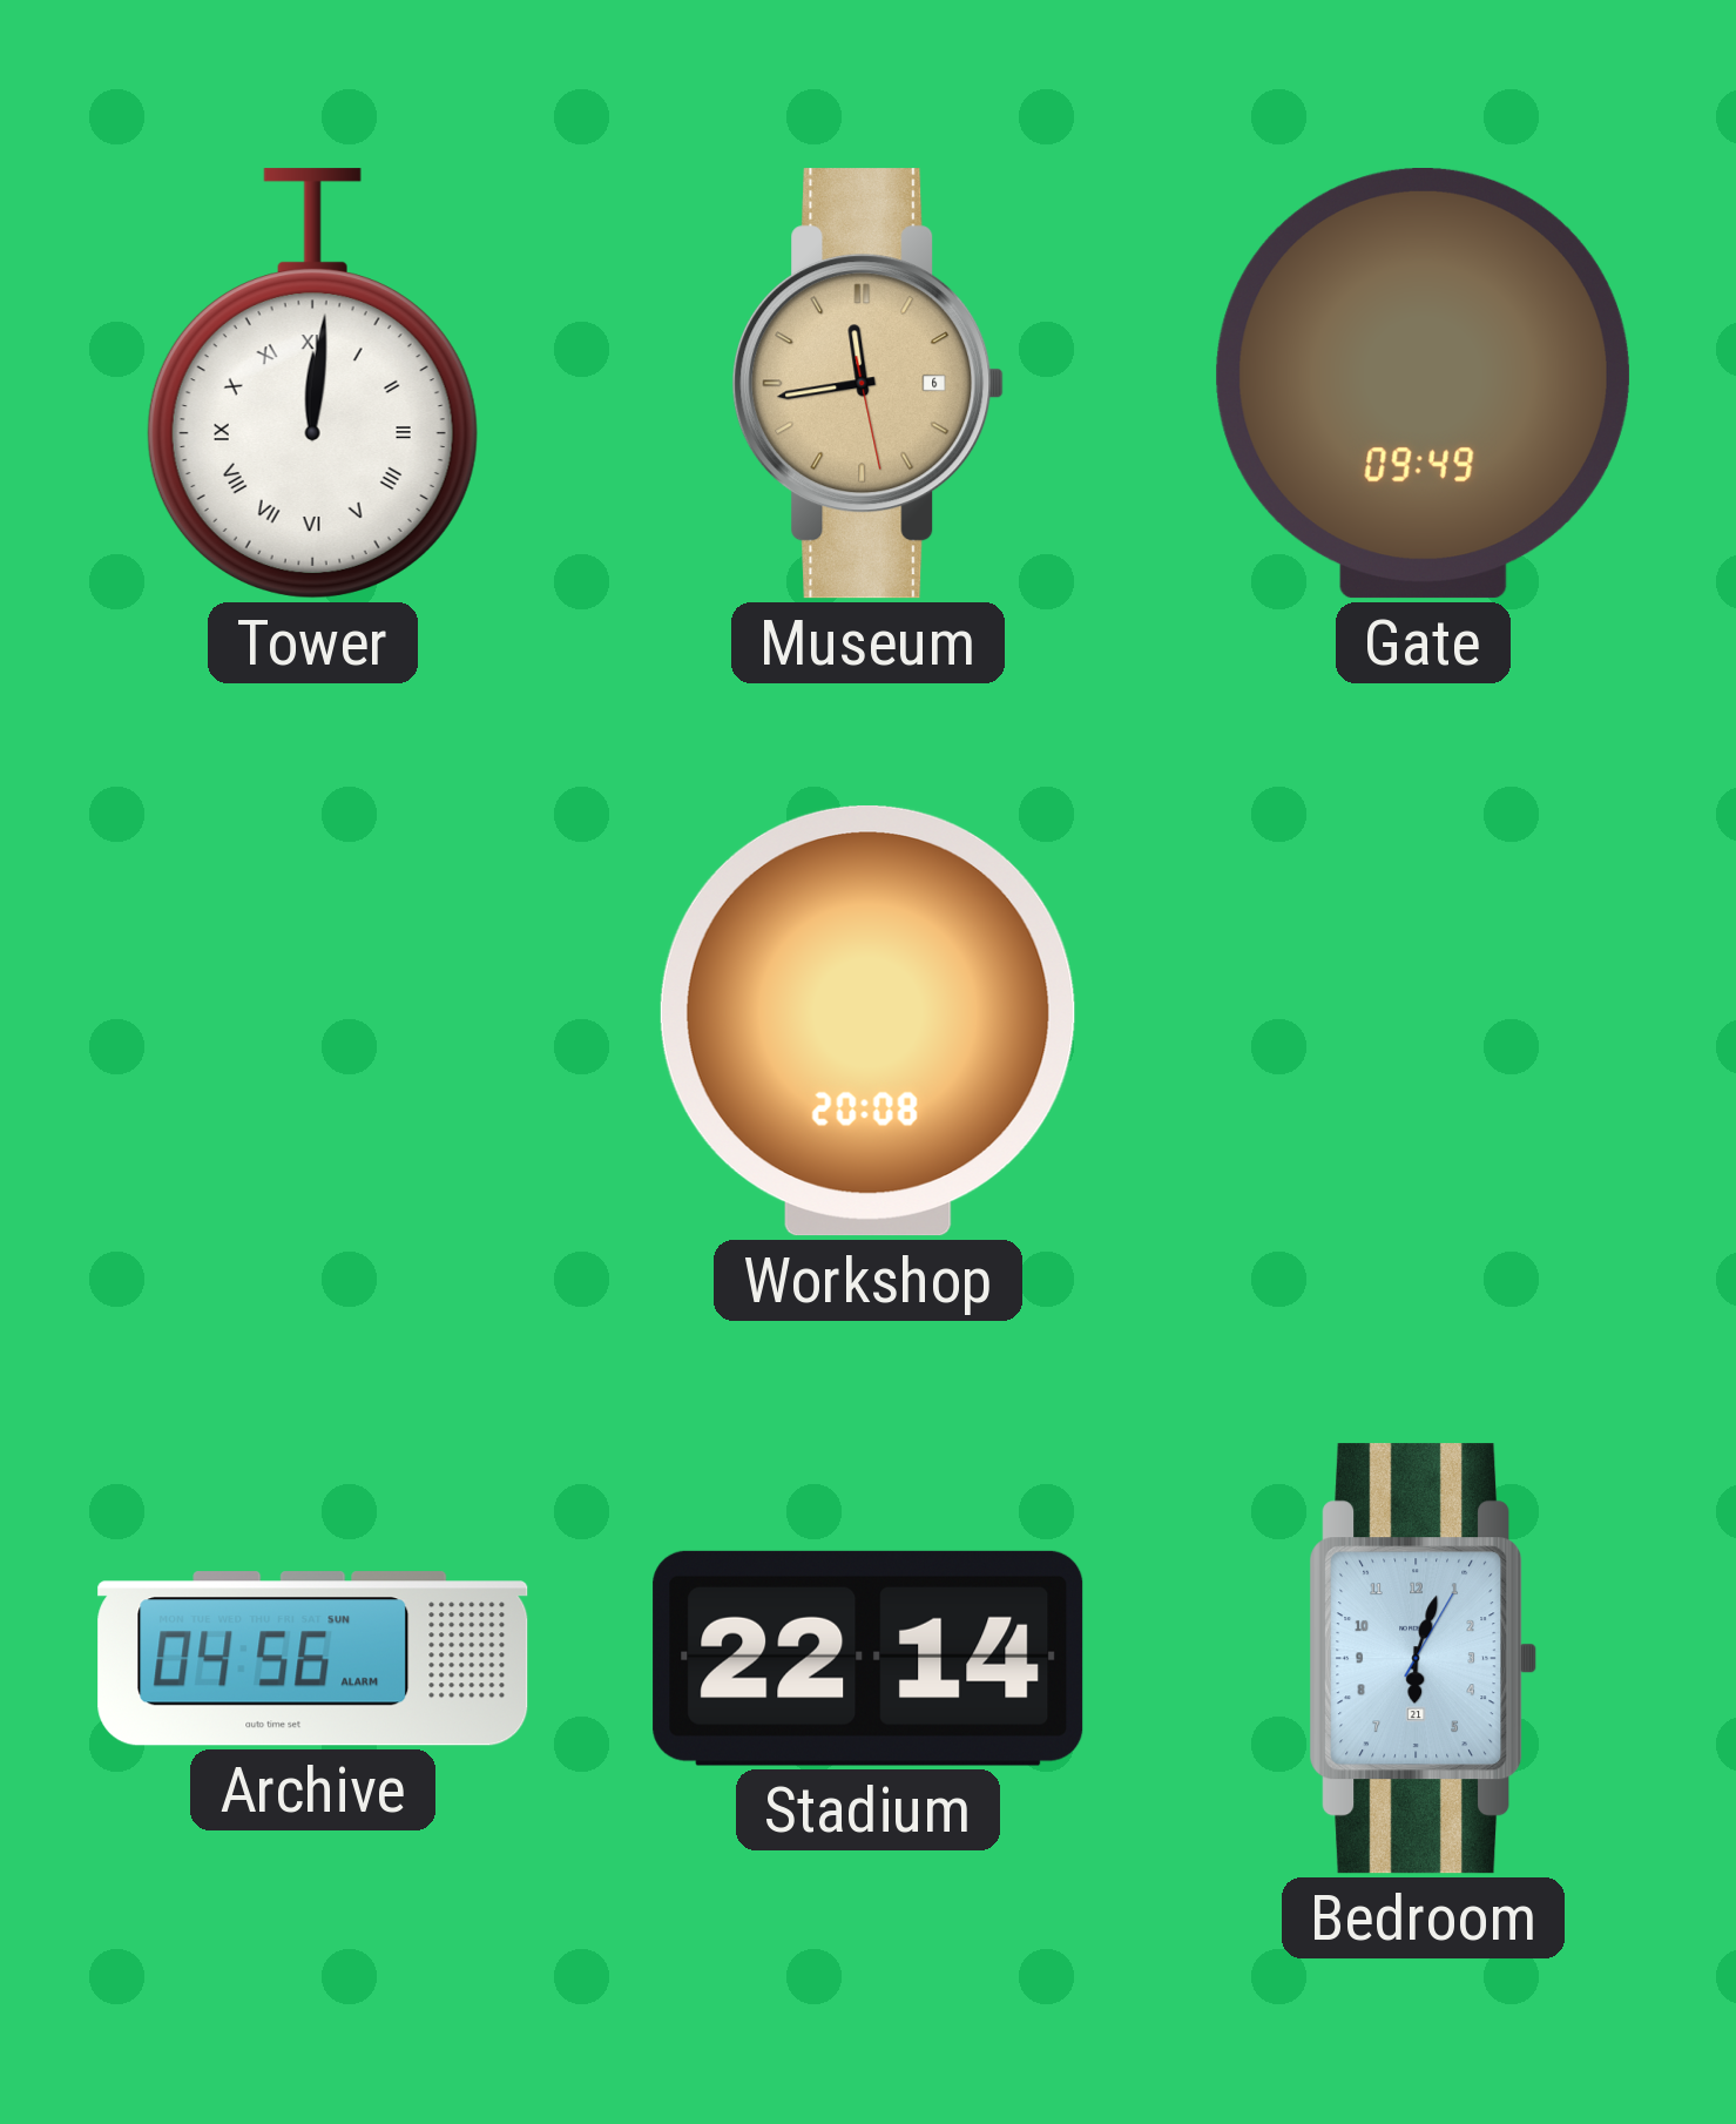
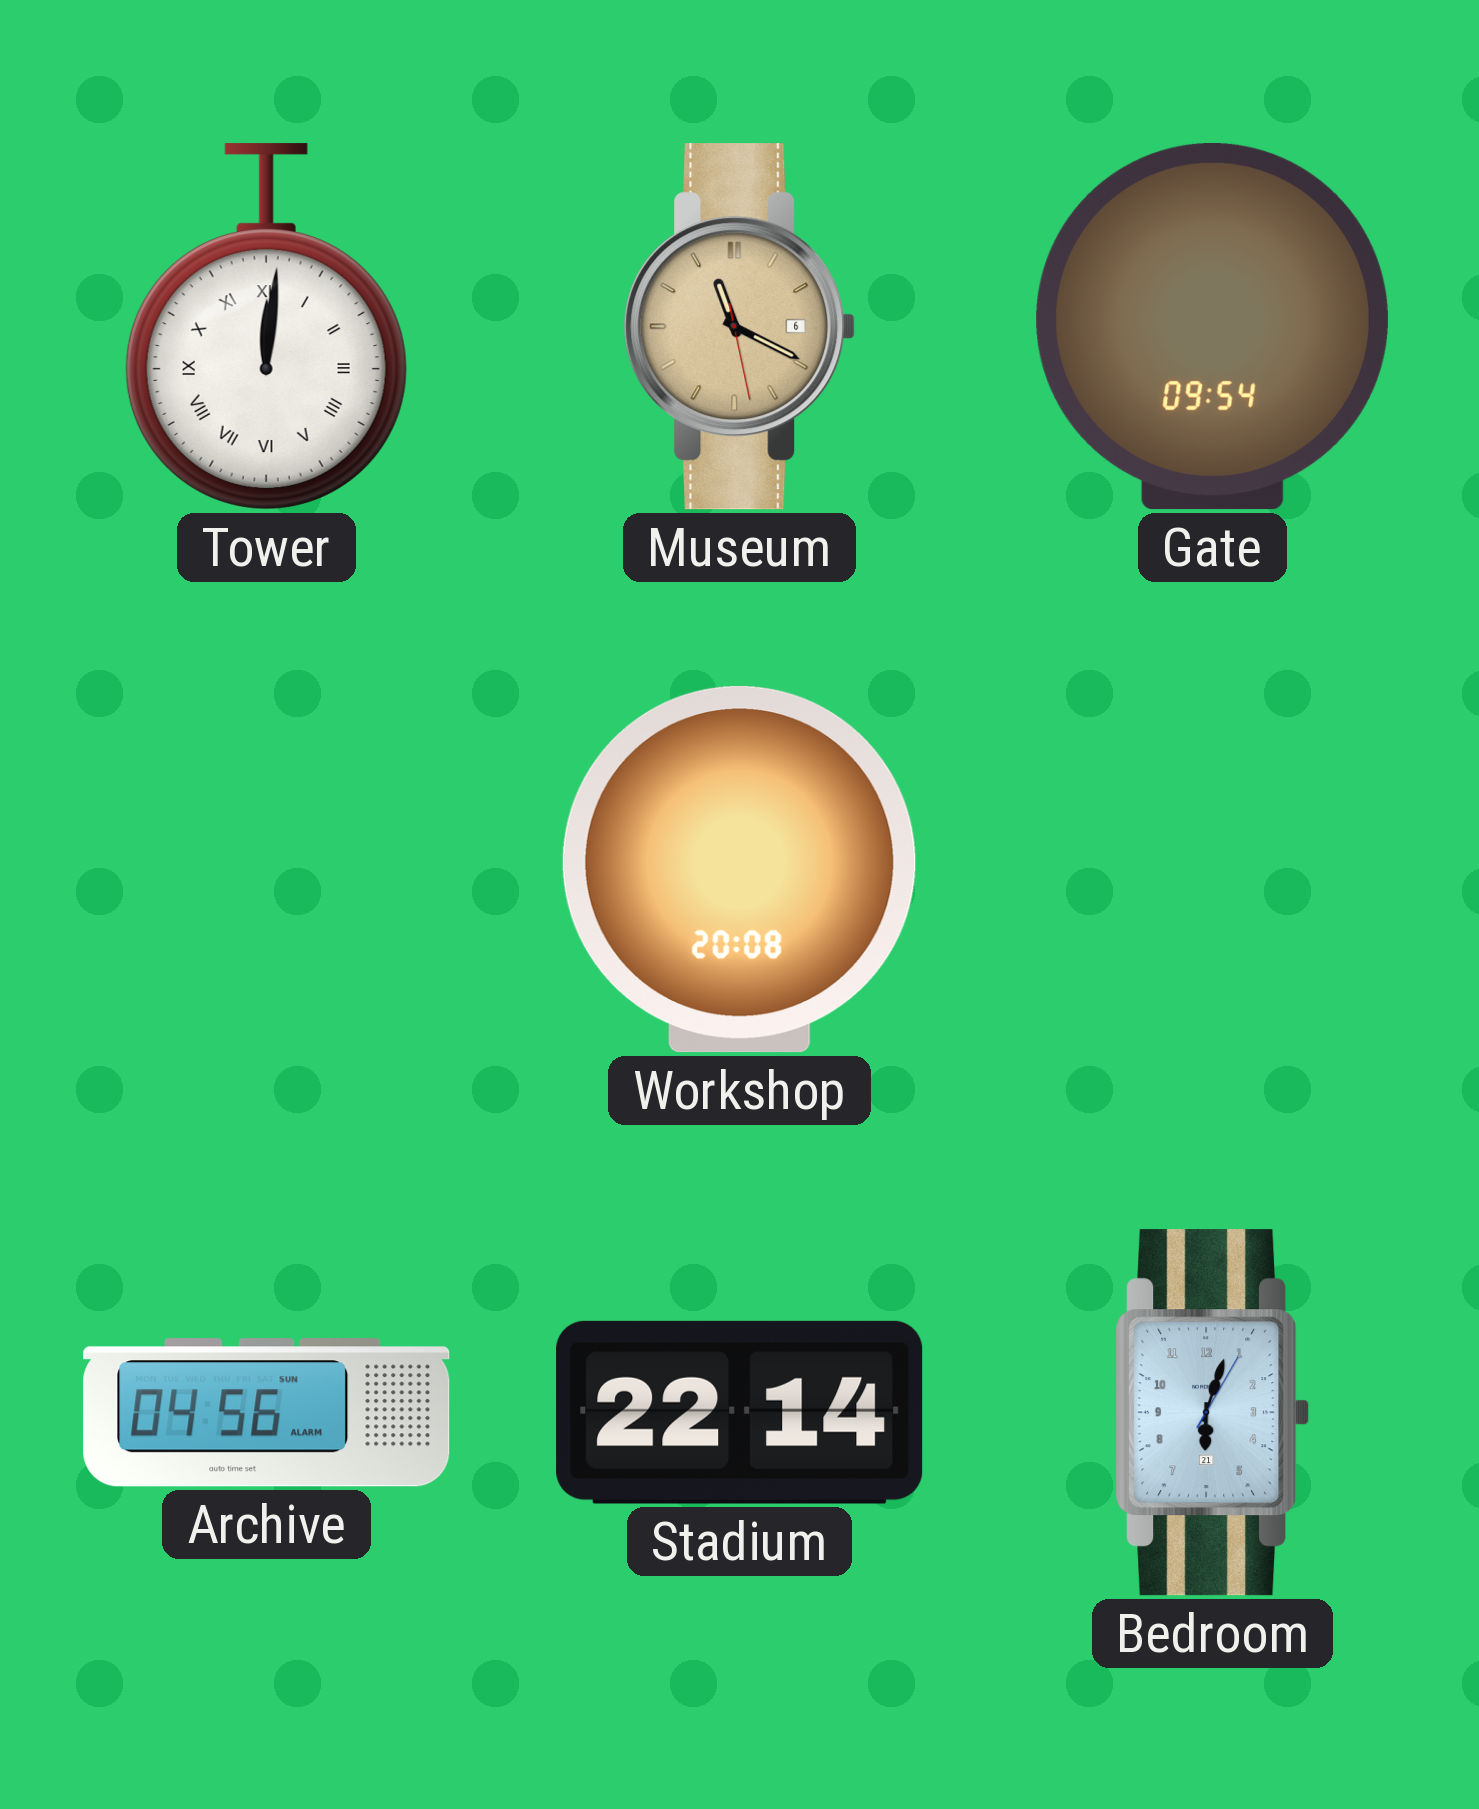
Museum: 11:43 -> 11:19 (740, 327)
Gate: 09:49 -> 09:54 (1212, 327)
